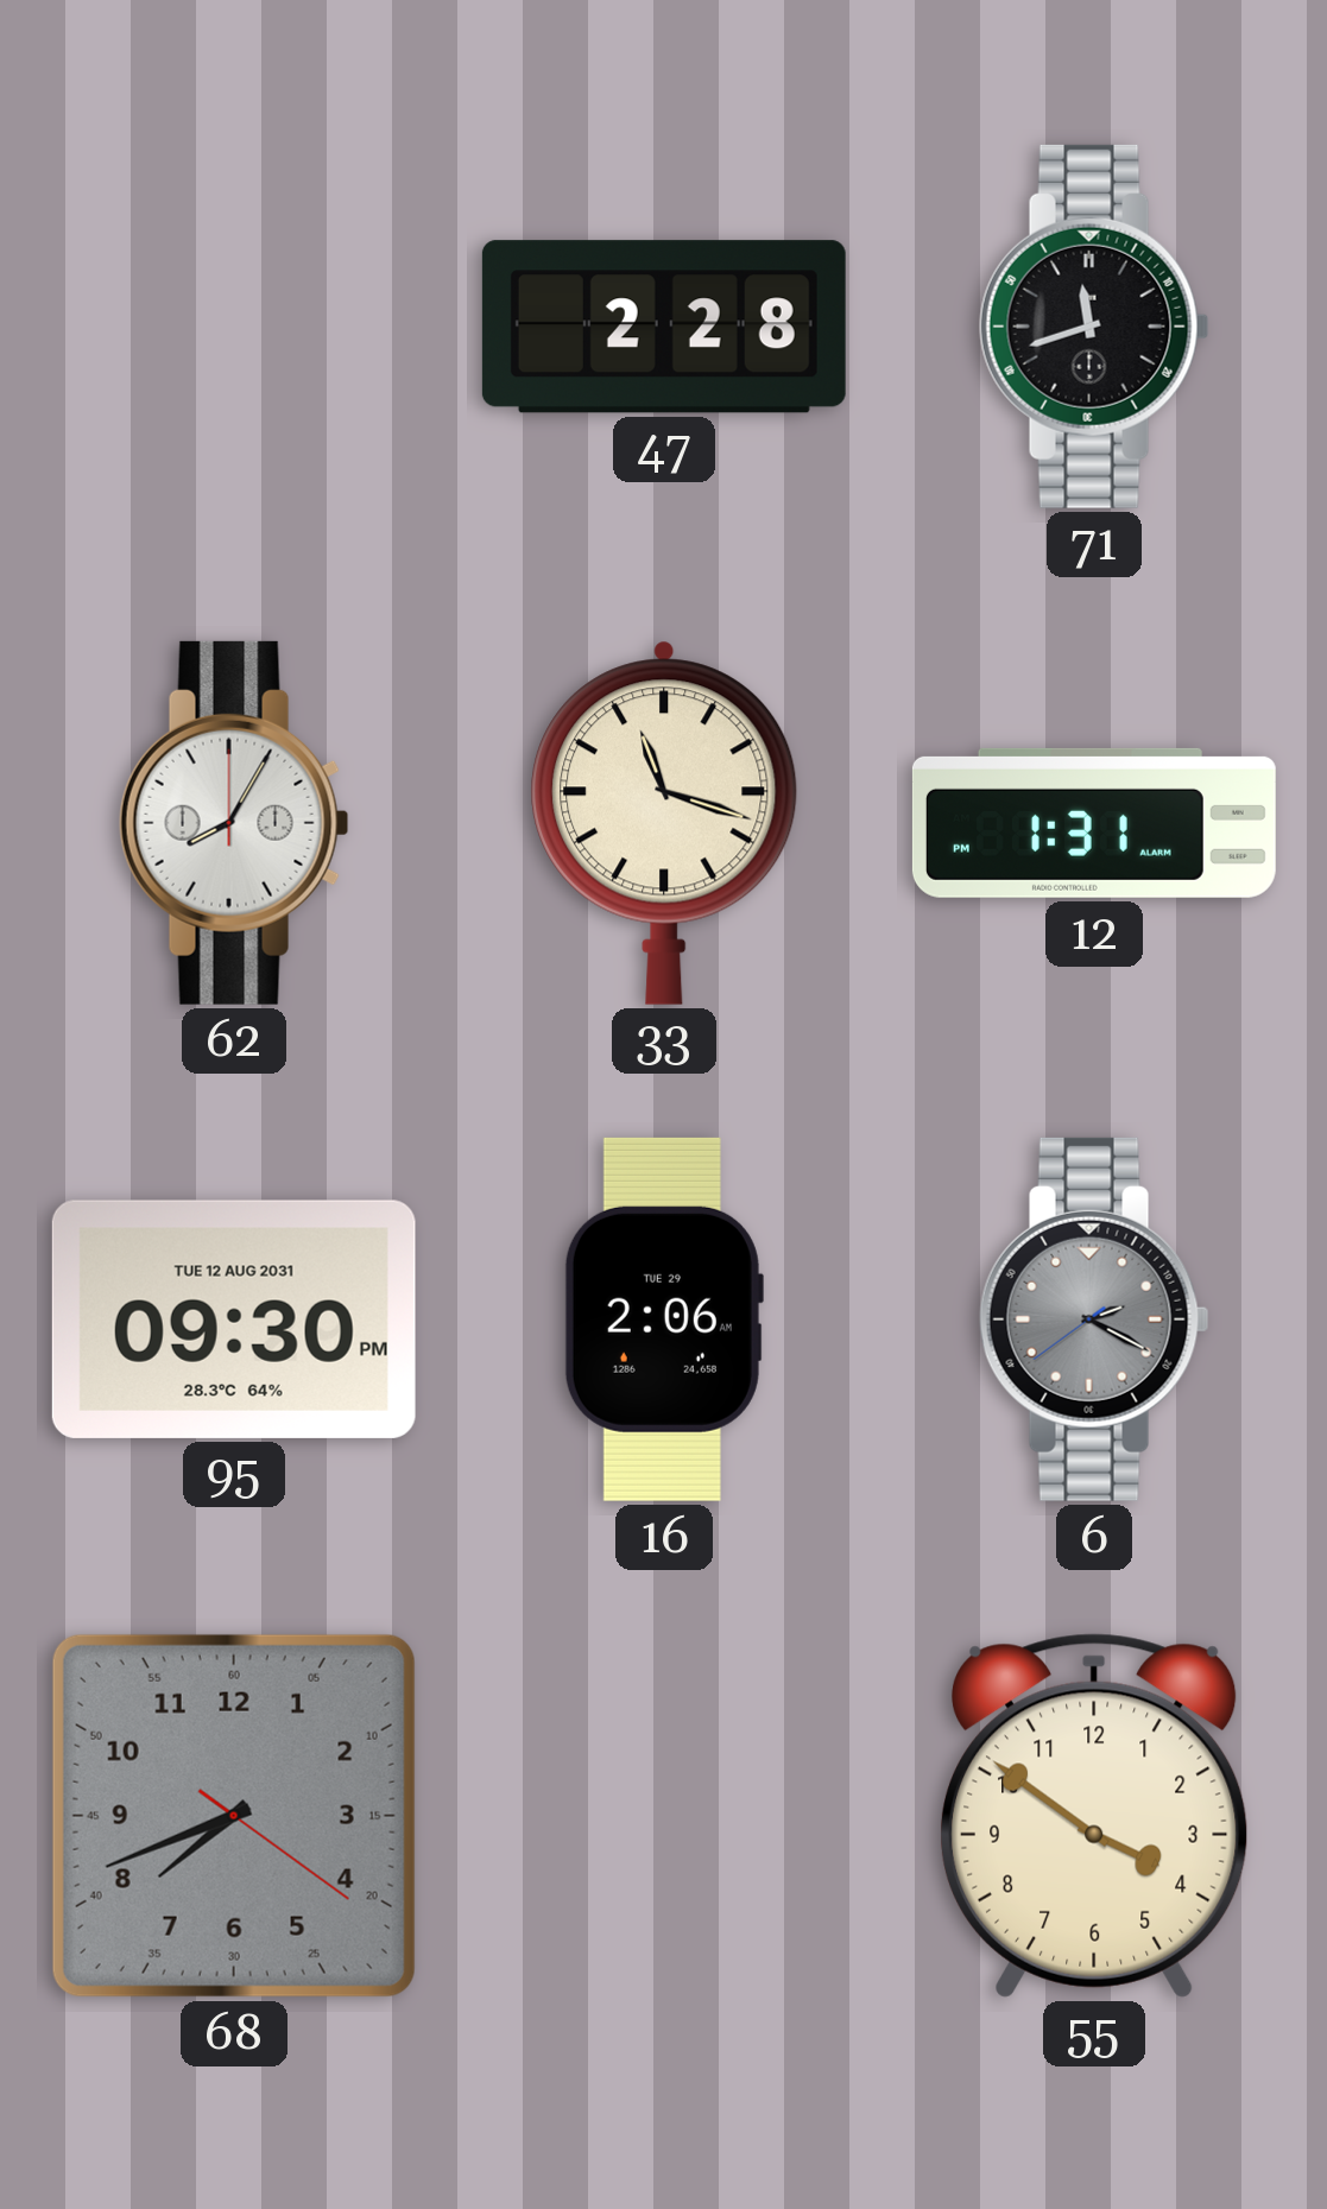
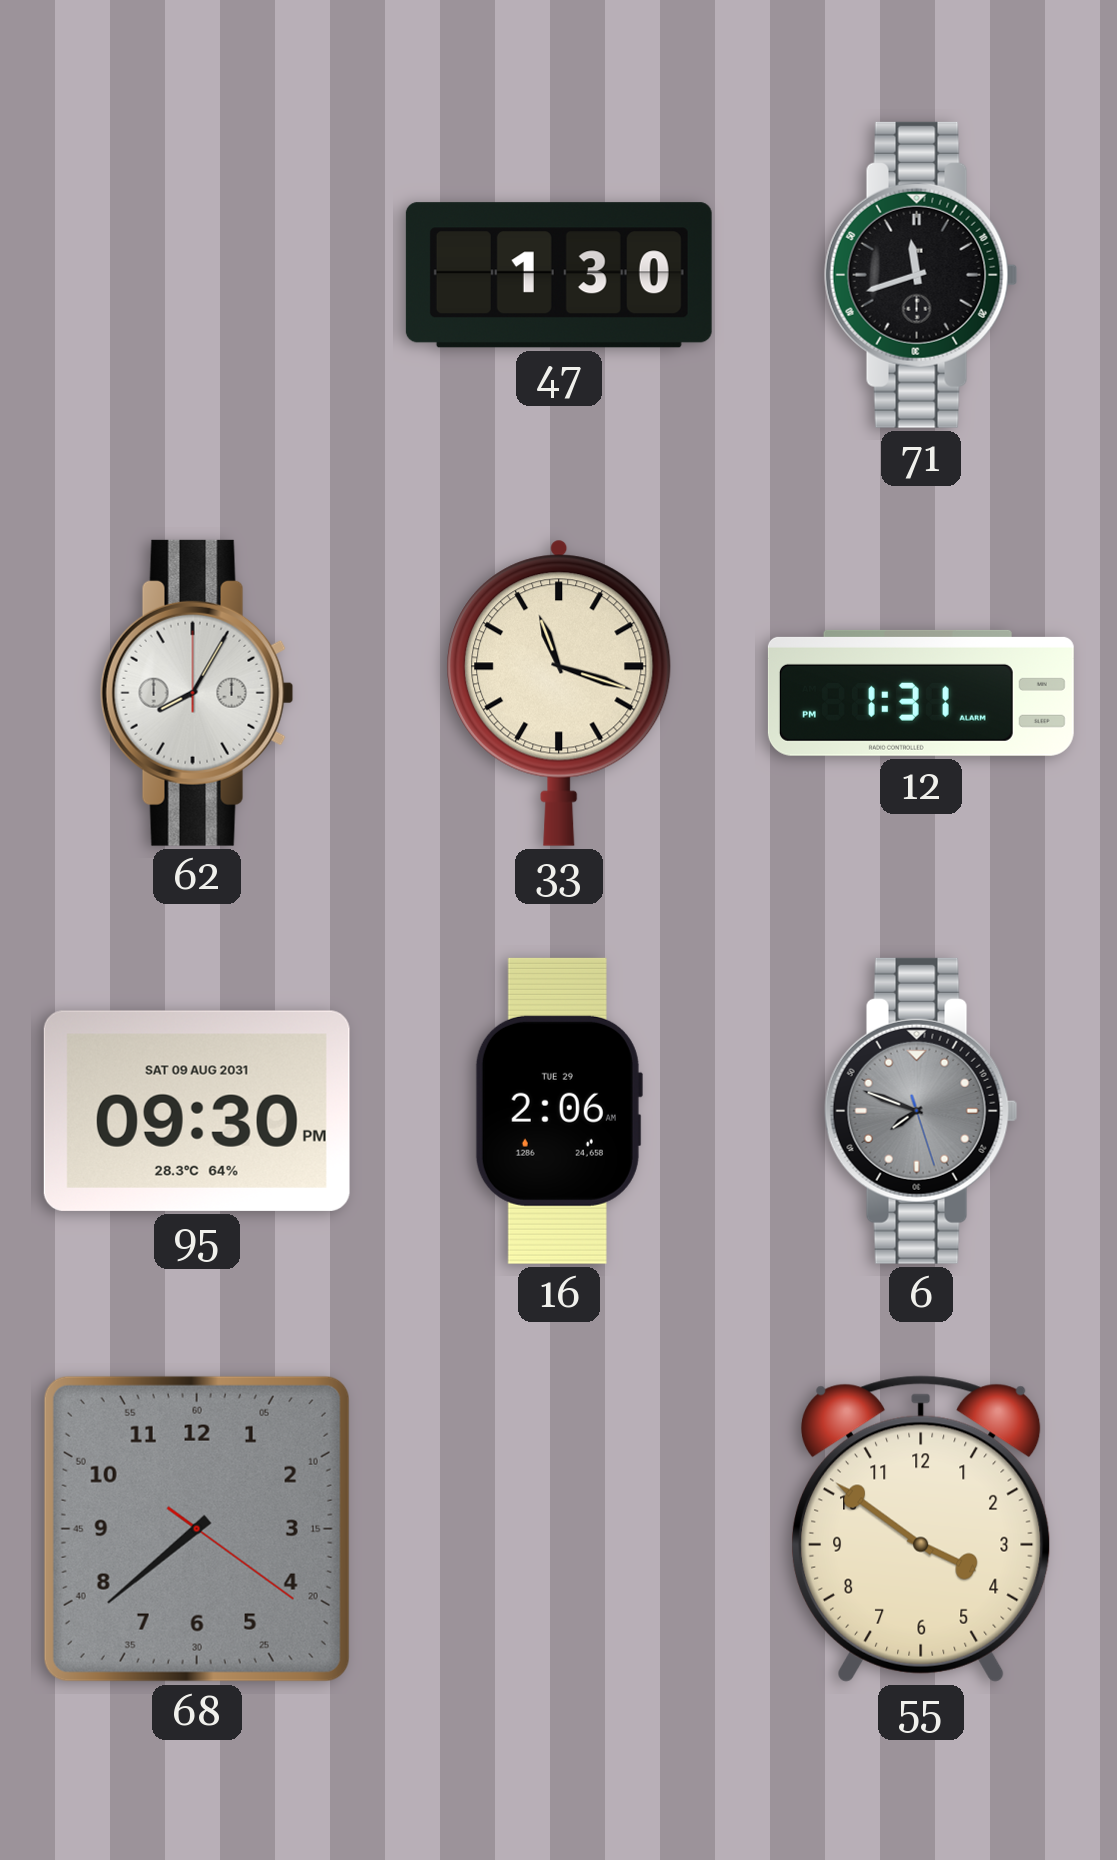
47: 2:28 -> 1:30 (559, 275)
95 date: TUE 12 AUG 2031 -> SAT 09 AUG 2031 (197, 1111)
6: 2:19 -> 7:48 (921, 1111)
68: 7:41 -> 7:38 (197, 1529)
